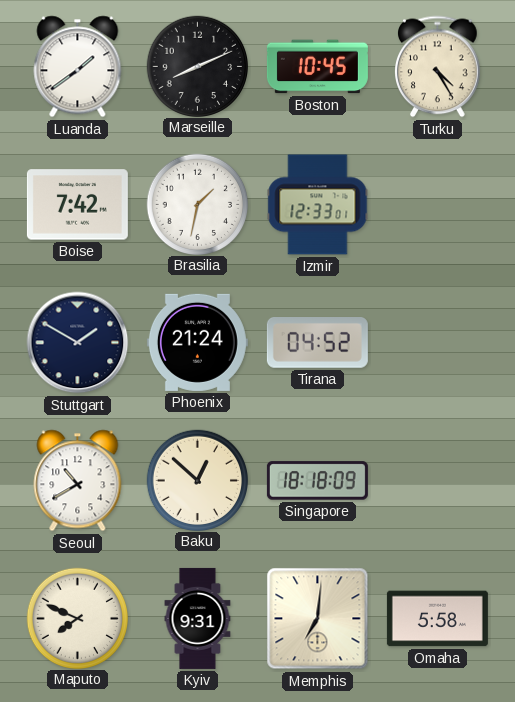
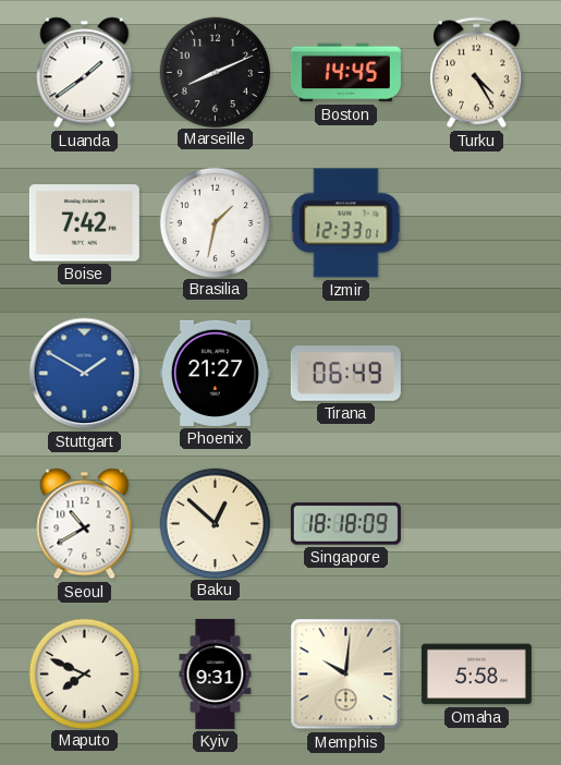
Boston: 10:45 -> 14:45 (345, 73)
Stuttgart dial: navy -> blue (85, 374)
Phoenix: 21:24 -> 21:27 (215, 373)
Tirana: 04:52 -> 06:49 (345, 374)
Memphis: 7:01 -> 10:01 (346, 675)
